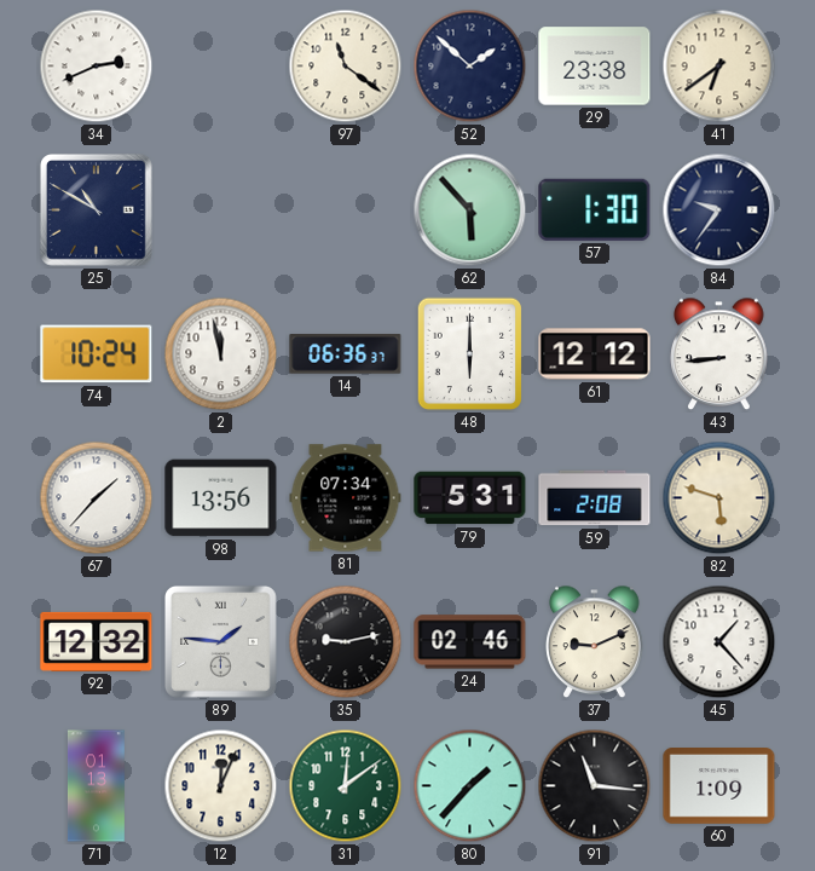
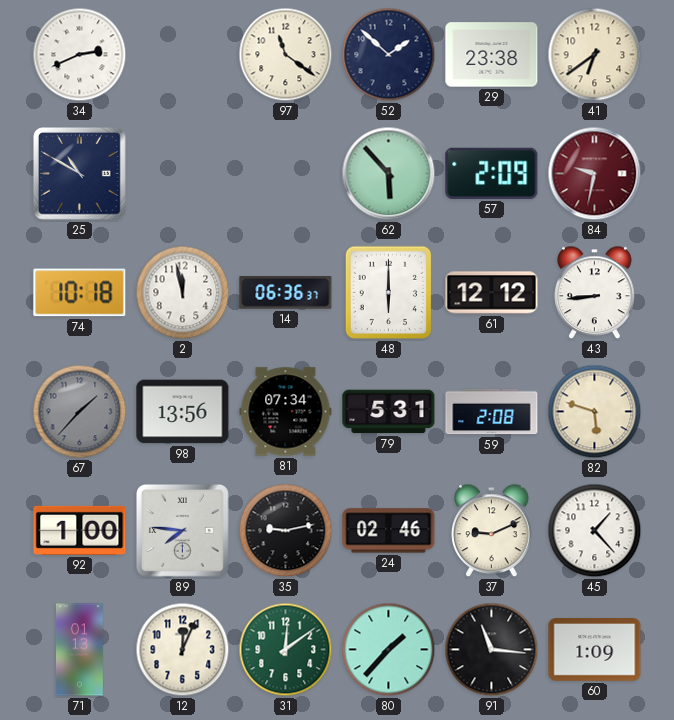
57: 1:30 -> 2:09 (492, 173)
84: 9:36 -> 9:32 (595, 174)
84 dial: navy -> burgundy (595, 174)
74: 10:24 -> 10:18 (80, 293)
67 dial: white -> grey (80, 412)
92: 12:32 -> 1:00 (80, 530)
89: 1:46 -> 7:46 (183, 531)
